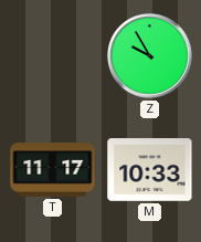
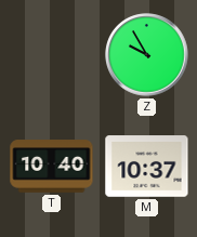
T: 11:17 -> 10:40 (52, 167)
M: 10:33 -> 10:37 (147, 167)
